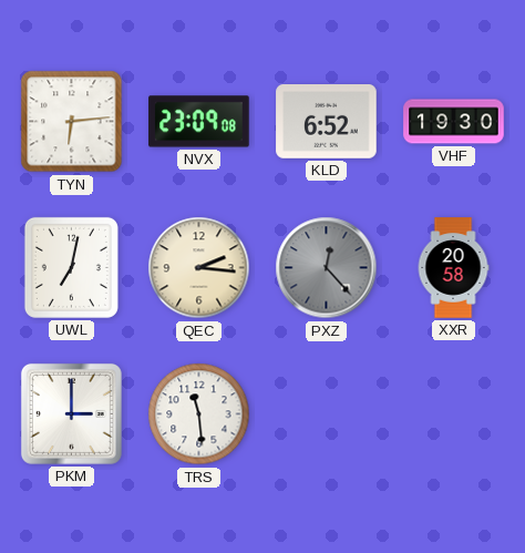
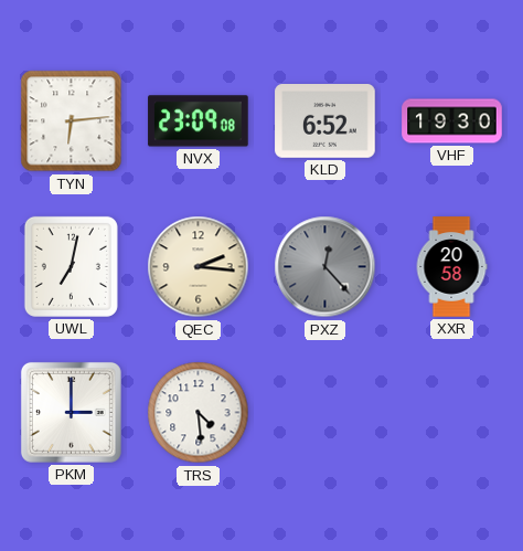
TRS: 11:29 -> 4:29 (199, 413)
